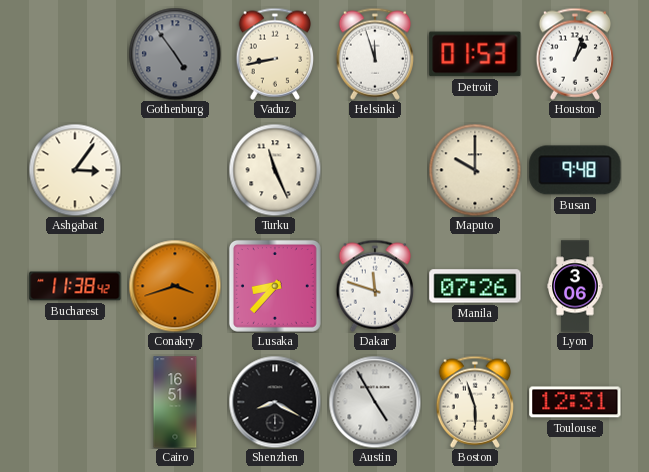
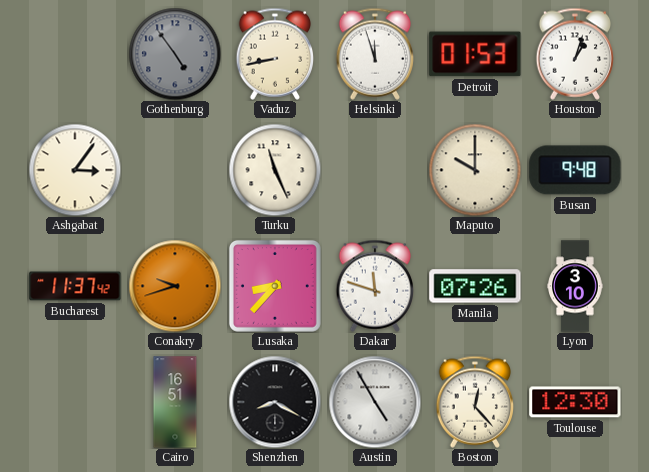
Bucharest: 11:38 -> 11:37 (75, 286)
Conakry: 3:42 -> 9:42 (175, 286)
Lyon: 3:06 -> 3:10 (575, 286)
Boston: 5:57 -> 12:23 (475, 402)
Toulouse: 12:31 -> 12:30 (575, 402)
